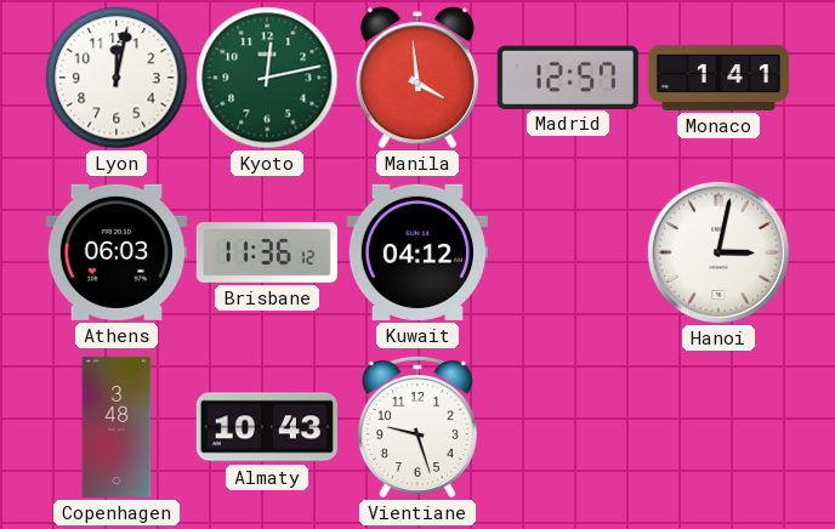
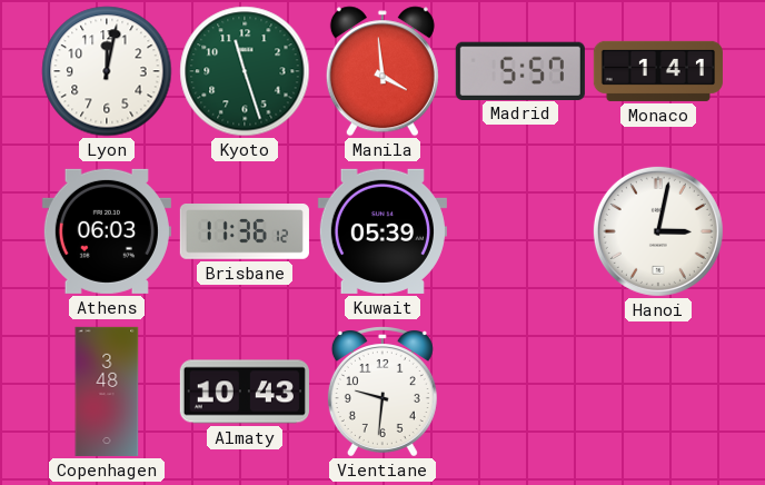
Kyoto: 12:13 -> 11:27 (245, 71)
Madrid: 12:57 -> 5:57 (520, 70)
Kuwait: 04:12 -> 05:39 (383, 231)
Vientiane: 9:27 -> 9:31 (383, 392)
